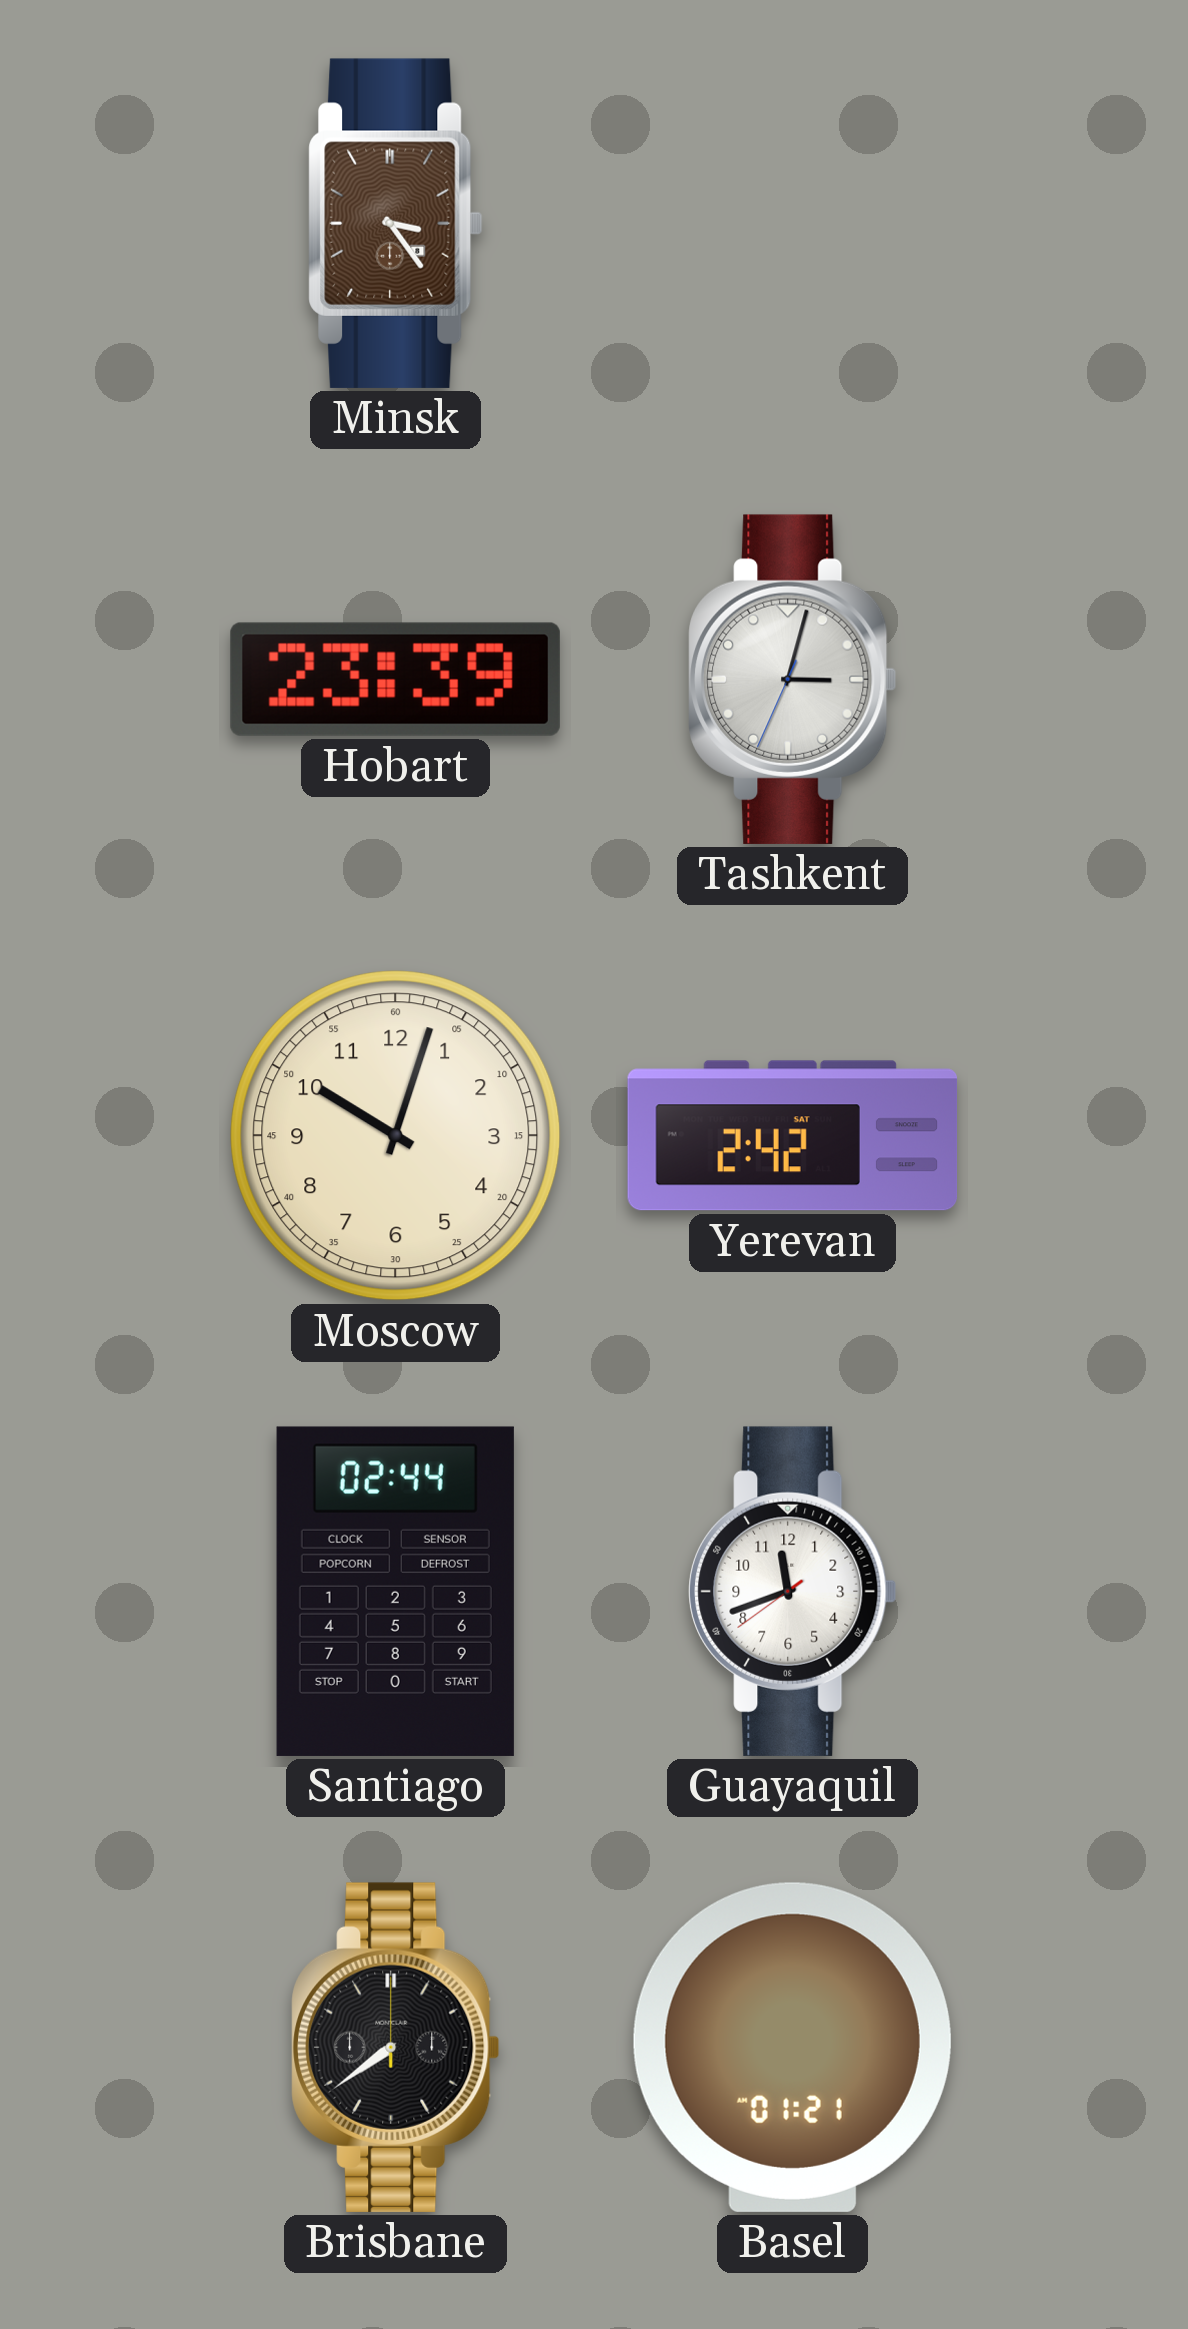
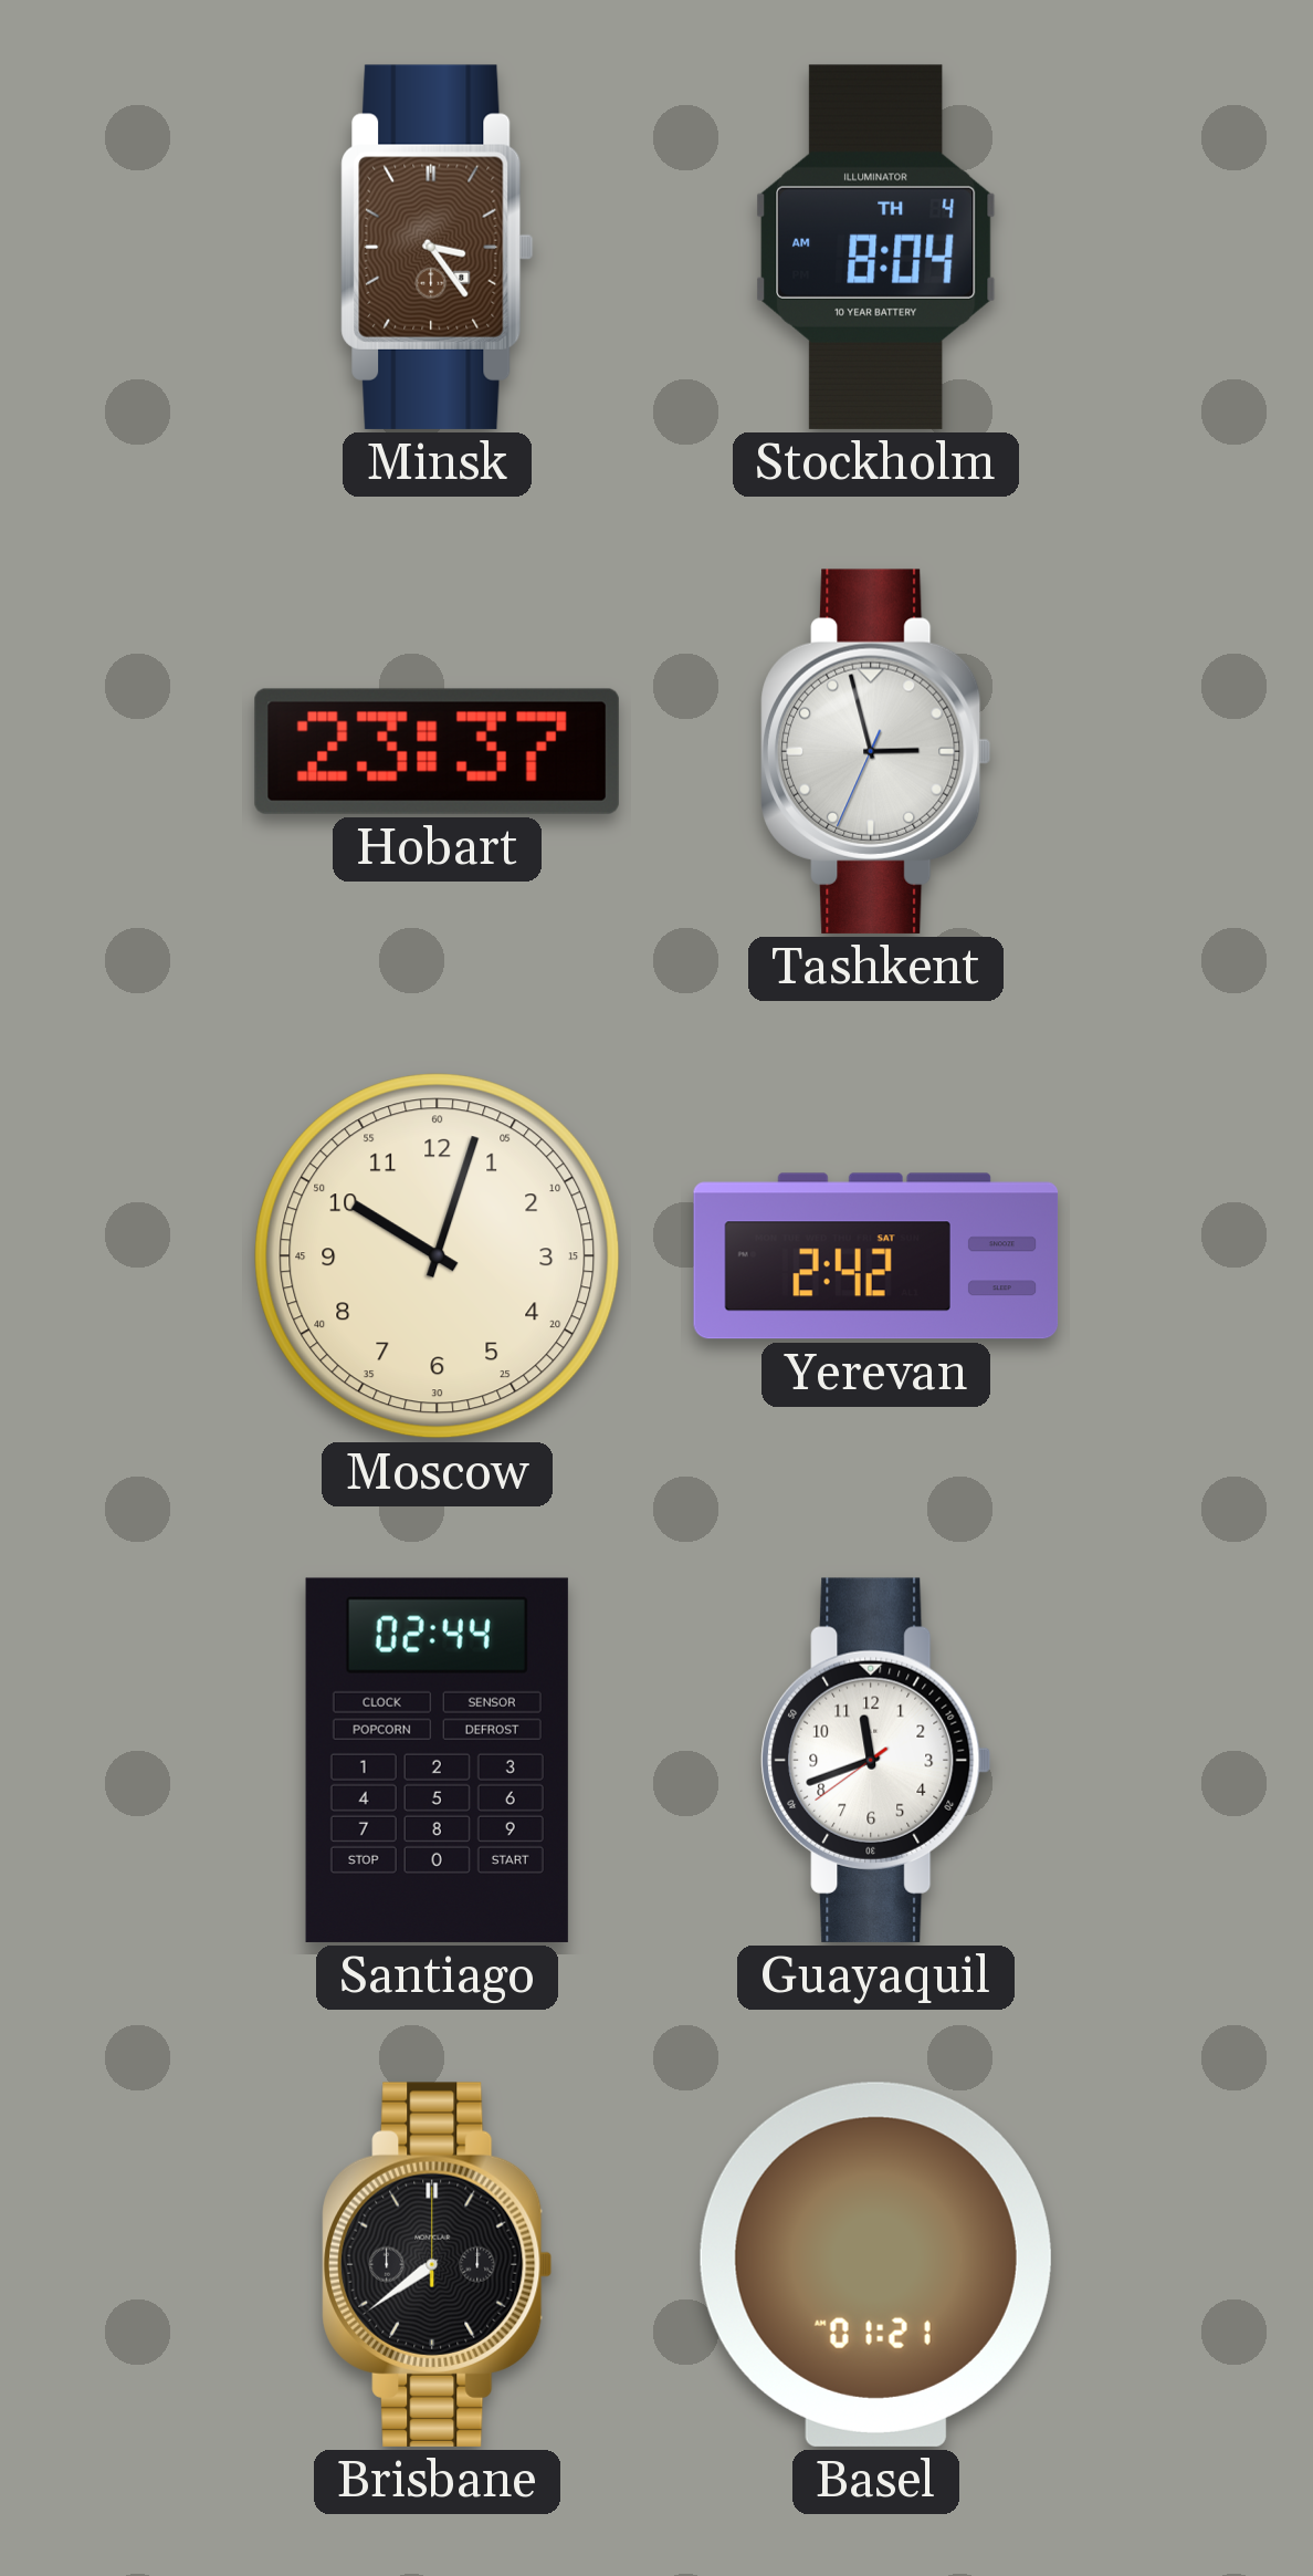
Stockholm: none -> 8:04 (876, 247)
Hobart: 23:39 -> 23:37 (437, 751)
Tashkent: 3:02 -> 2:57 (876, 751)
